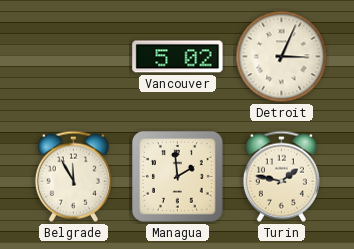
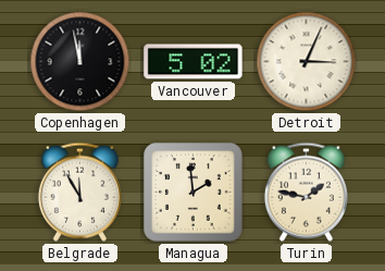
Copenhagen: none -> 11:58 (80, 62)
